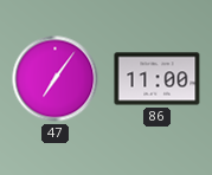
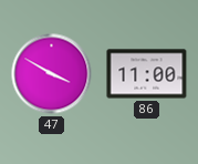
47: 7:06 -> 3:50 (52, 74)
